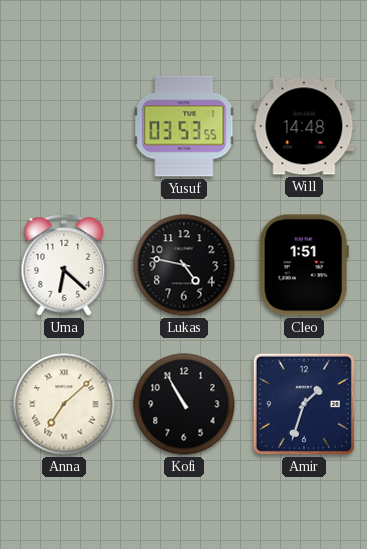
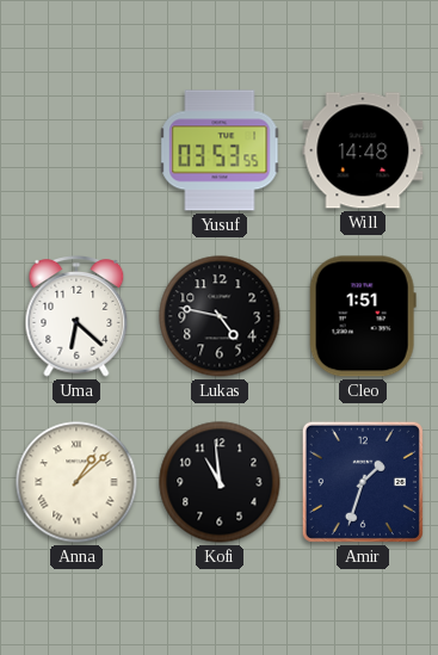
Anna: 7:08 -> 1:08 (76, 482)
Kofi: 10:55 -> 10:59 (220, 482)
